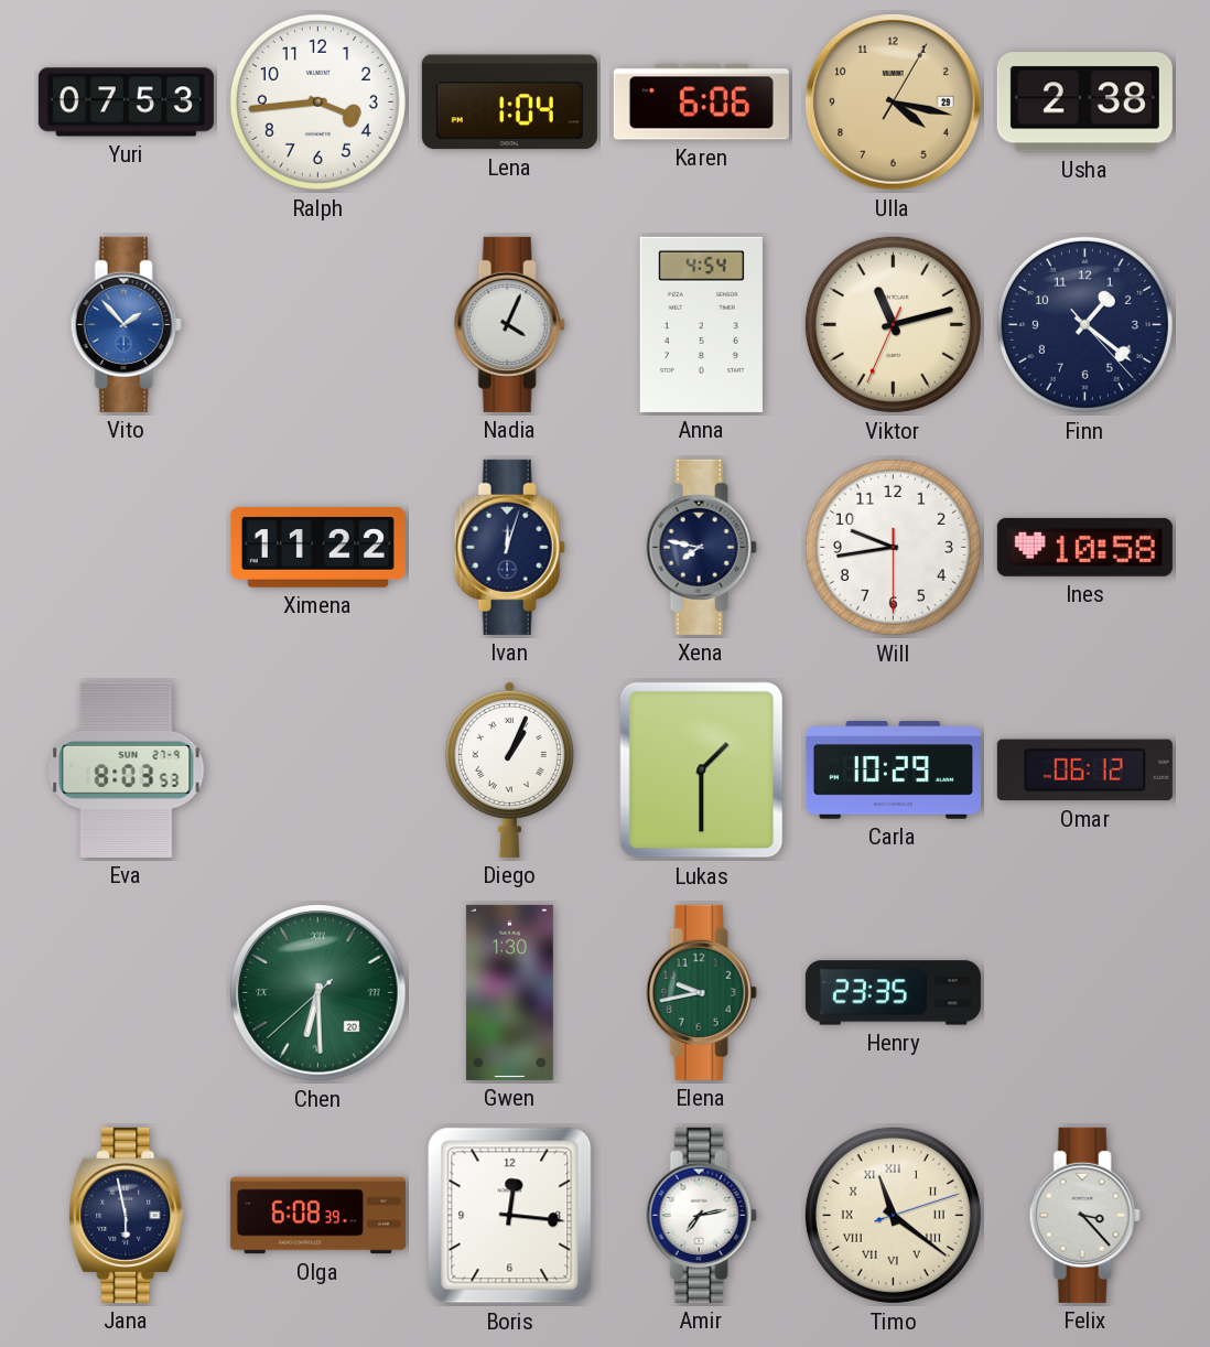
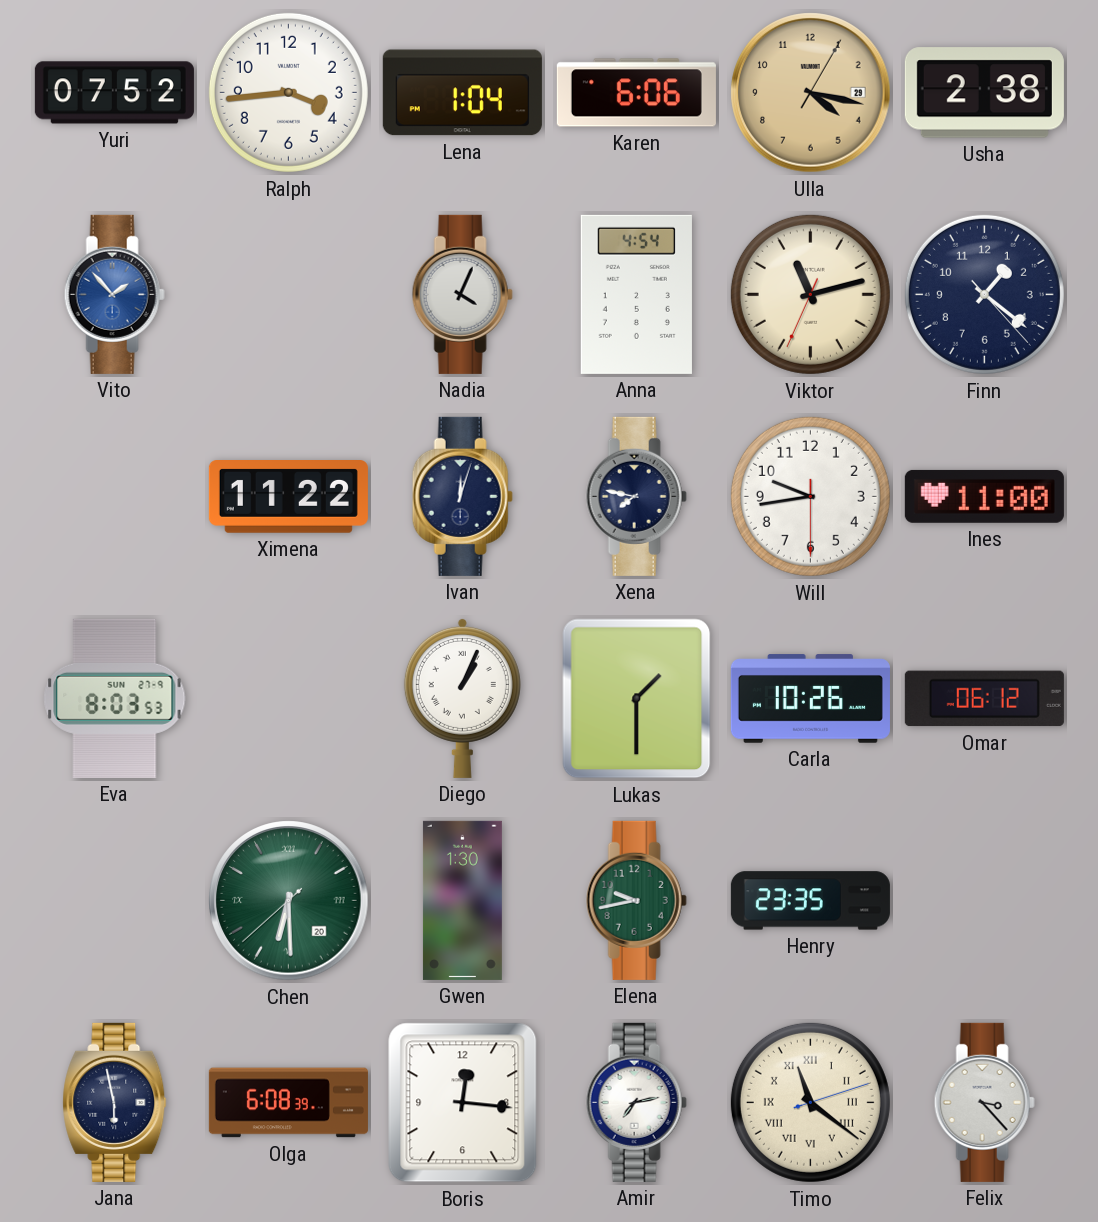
Yuri: 07:53 -> 07:52 (114, 93)
Ines: 10:58 -> 11:00 (984, 496)
Carla: 10:29 -> 10:26 (810, 699)
